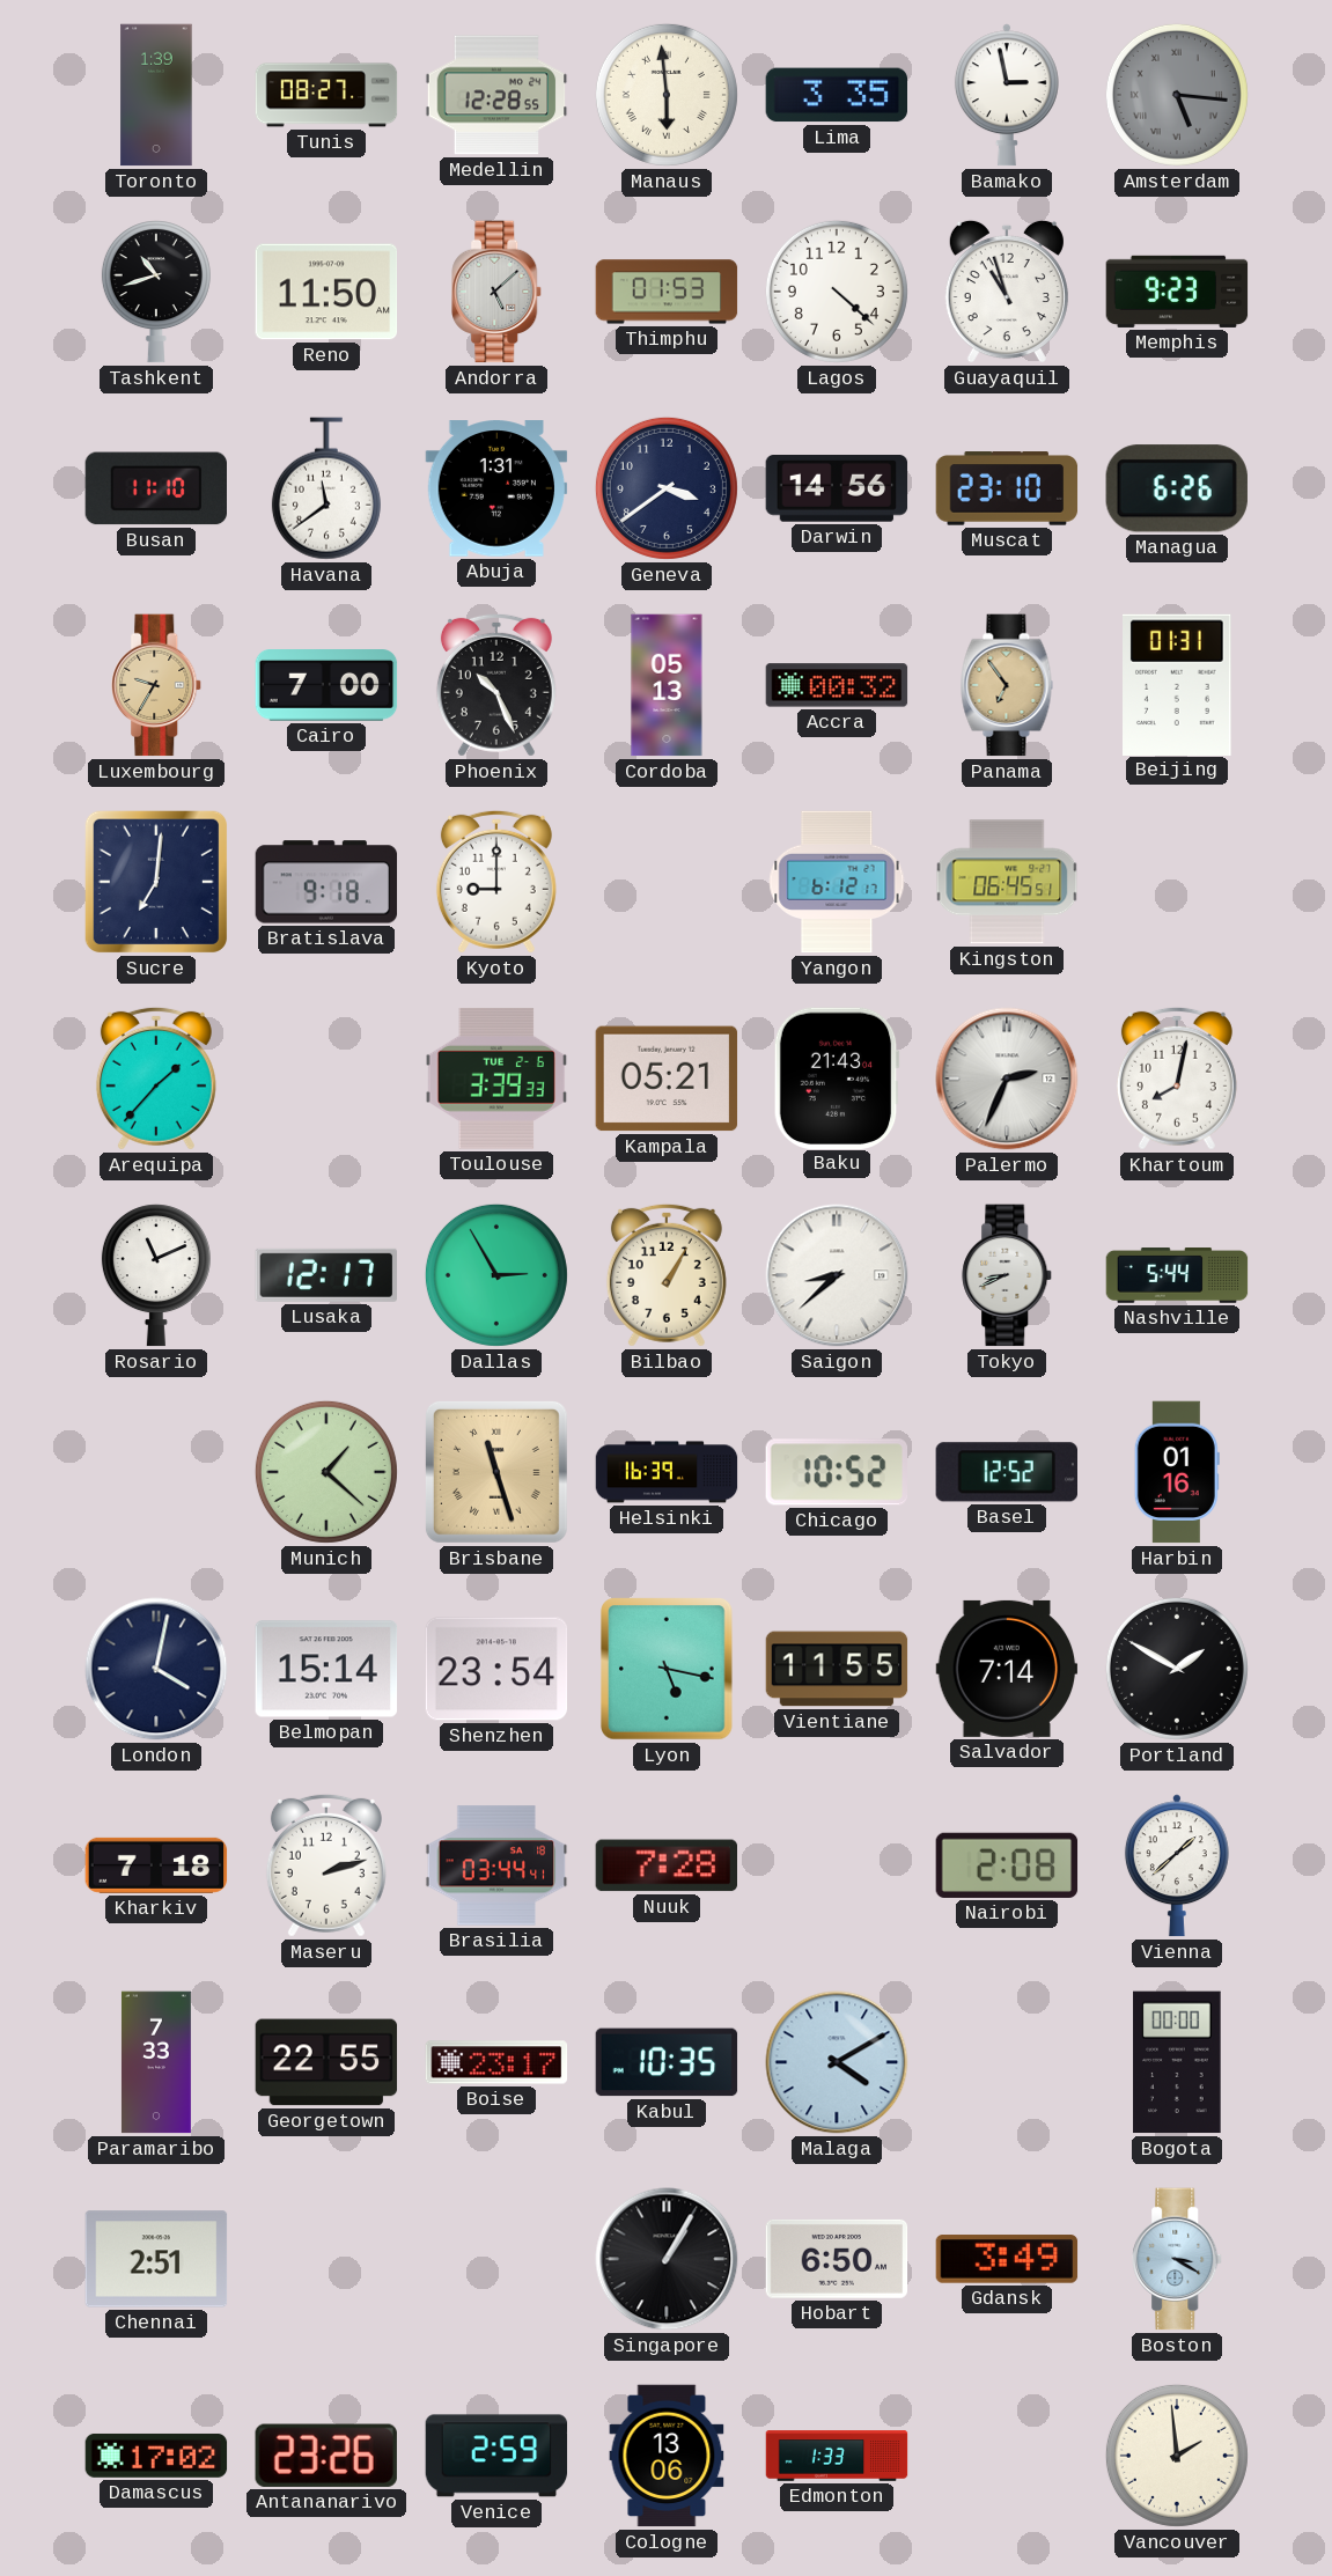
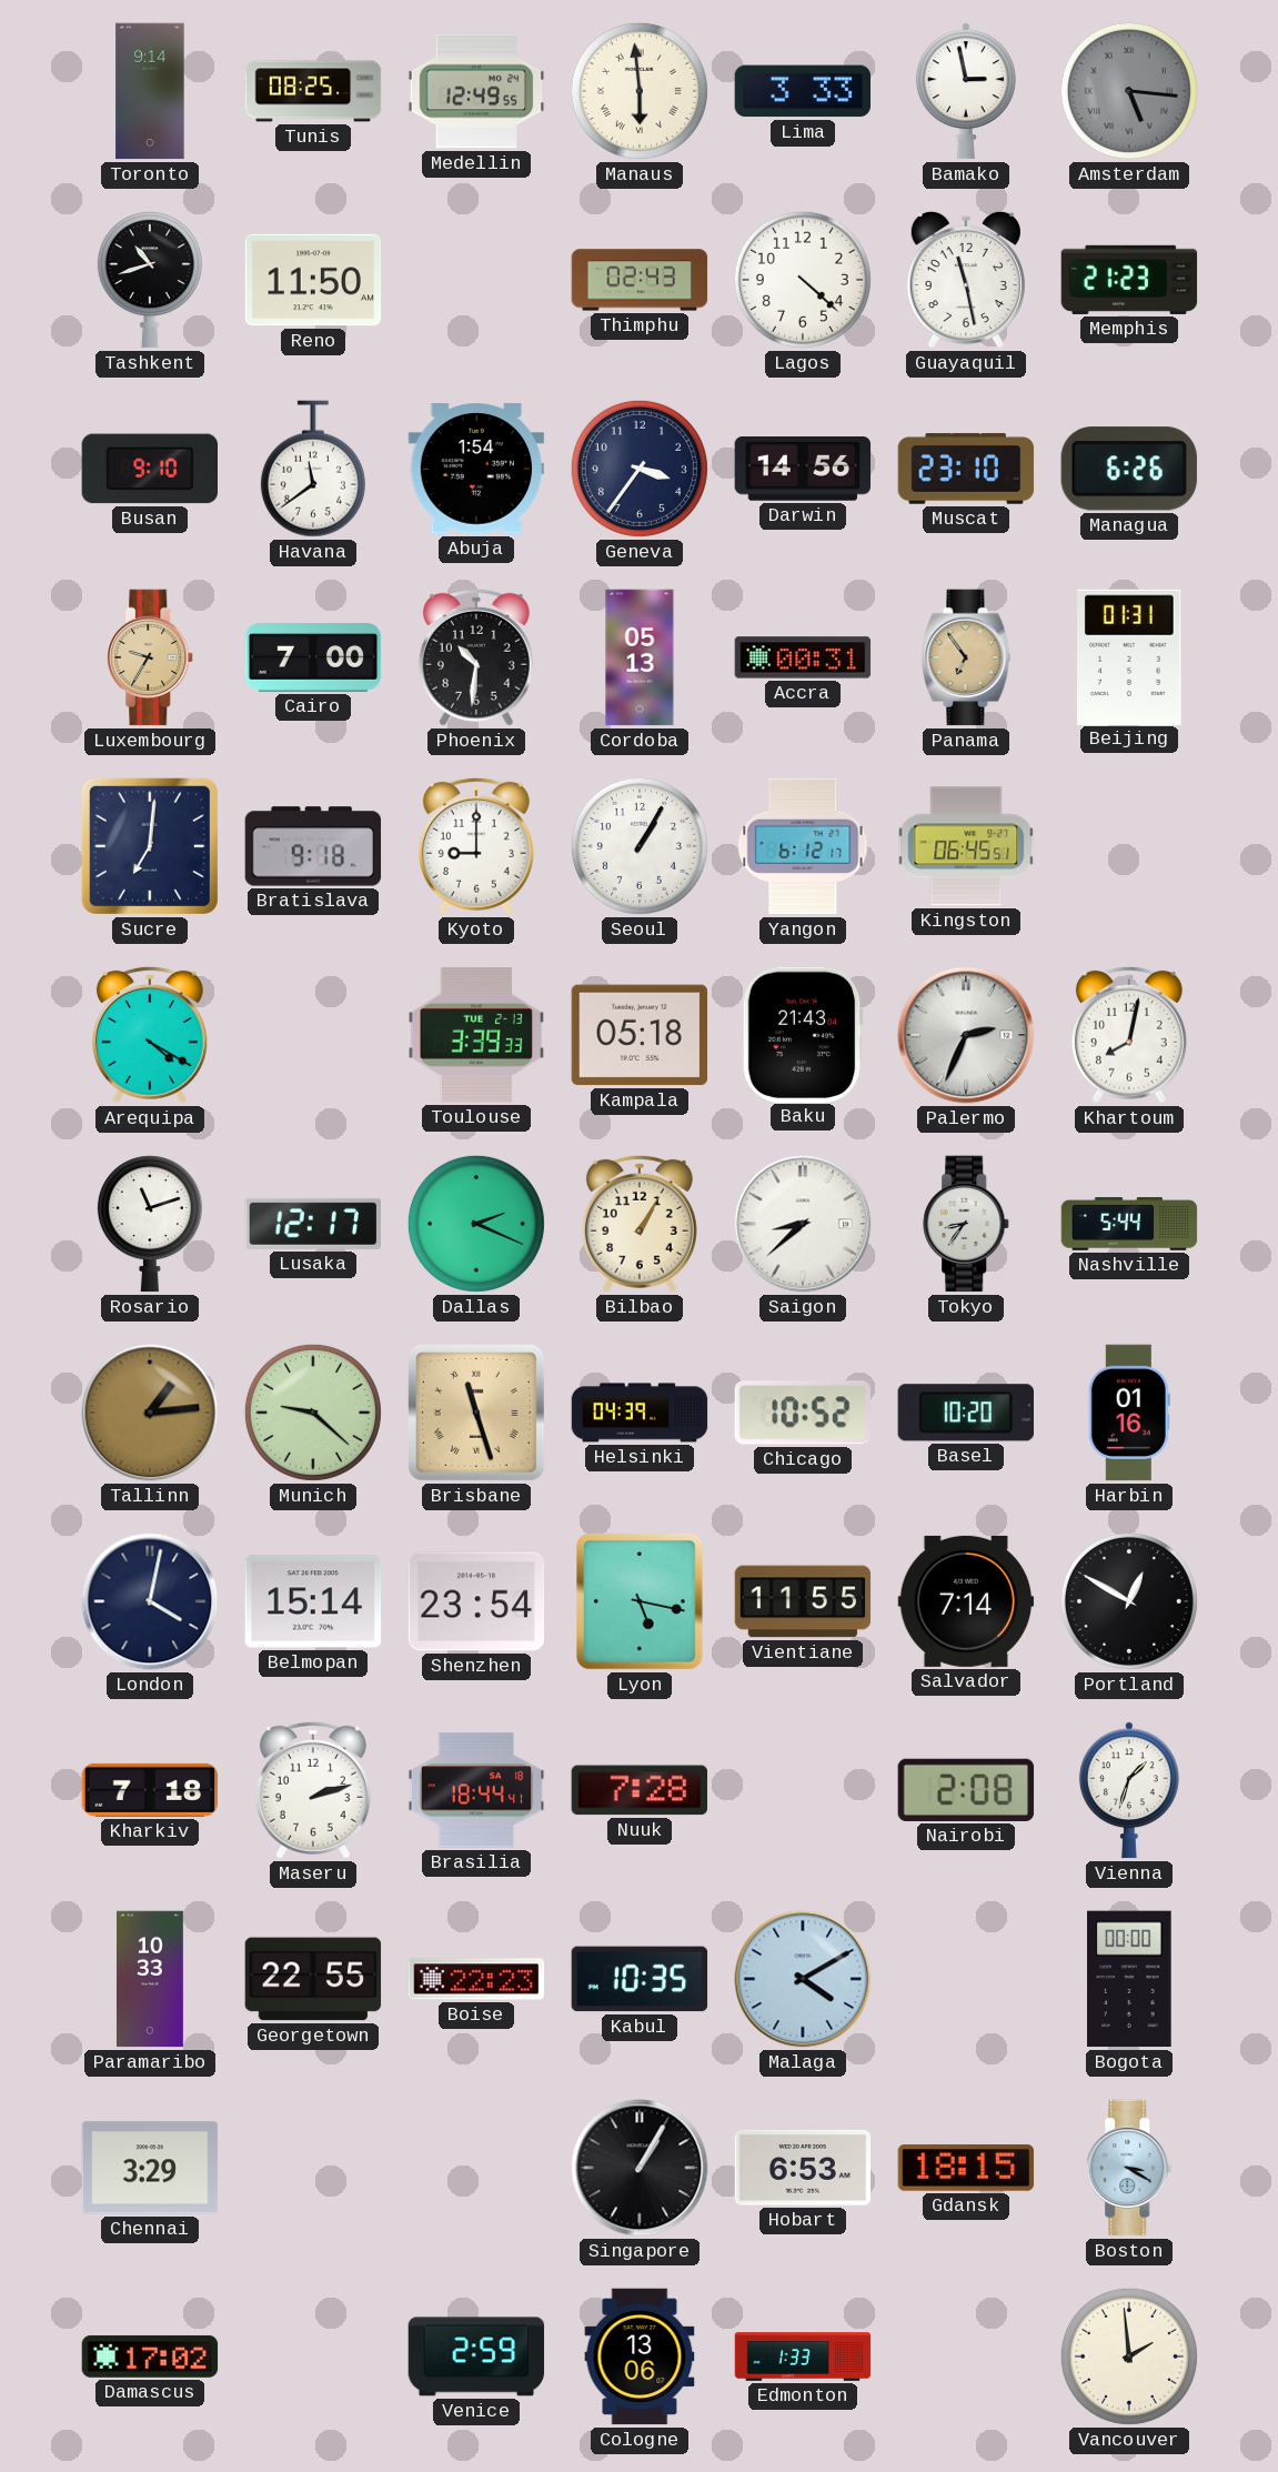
Toronto: 1:39 -> 9:14 (150, 91)
Tunis: 08:27 -> 08:25 (313, 91)
Medellin: 12:28 -> 12:49 (476, 91)
Lima: 3:35 -> 3:33 (802, 91)
Andorra: 5:08 -> none (498, 292)
Thimphu: 01:53 -> 02:43 (640, 280)
Guayaquil: 10:57 -> 11:28 (966, 280)
Memphis: 9:23 -> 21:23 (1129, 280)
Busan: 11:10 -> 9:10 (150, 469)
Abuja: 1:31 -> 1:54 (476, 469)
Geneva: 3:39 -> 3:36 (640, 469)
Phoenix: 10:26 -> 10:31 (476, 657)
Accra: 00:32 -> 00:31 (803, 657)
Seoul: none -> 1:05 (640, 846)
Arequipa: 1:37 -> 4:20 (150, 1035)
Toulouse date: TUE 2-6 -> TUE 2-13 (476, 1035)
Kampala: 05:21 -> 05:18 (640, 1035)
Rosario: 11:11 -> 11:12 (150, 1224)
Dallas: 2:55 -> 2:19 (476, 1224)
Tokyo: 8:41 -> 8:36 (967, 1224)
Tallinn: none -> 1:14 (150, 1413)
Munich: 1:22 -> 9:22 (313, 1413)
Helsinki: 16:39 -> 04:39 (640, 1413)
Basel: 12:52 -> 10:20 (965, 1413)
Portland: 1:50 -> 12:50 (1129, 1601)
Brasilia: 03:44 -> 18:44 (476, 1790)
Vienna: 1:38 -> 1:33 (1129, 1790)
Paramaribo: 7:33 -> 10:33 (150, 1979)
Boise: 23:17 -> 22:23 (476, 1979)
Chennai: 2:51 -> 3:29 (150, 2168)
Hobart: 6:50 -> 6:53 (803, 2168)
Gdansk: 3:49 -> 18:15 (966, 2168)
Antananarivo: 23:26 -> none (326, 2456)
